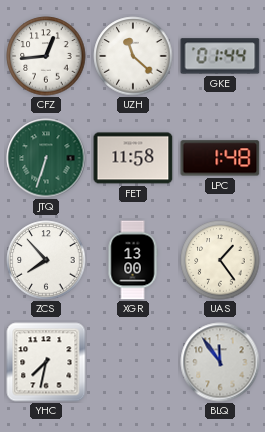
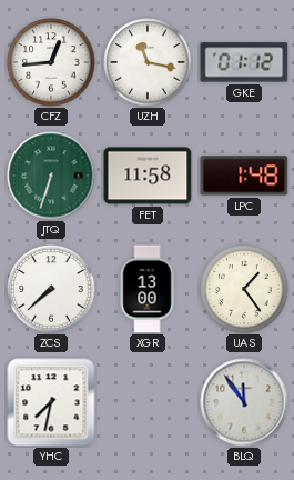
UZH: 11:22 -> 11:17 (148, 62)
GKE: 01:44 -> 01:12 (244, 62)
ZCS: 7:53 -> 7:38 (51, 289)
